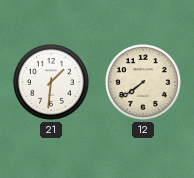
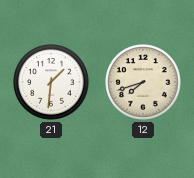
12: 7:39 -> 7:42 (143, 82)
